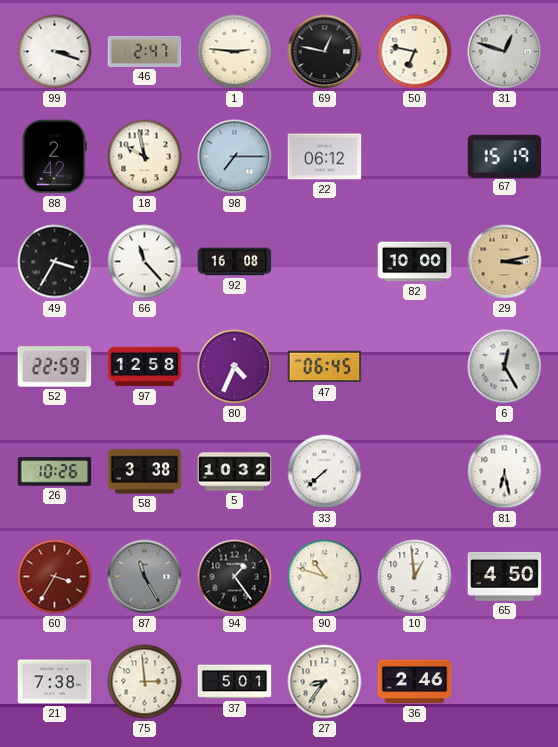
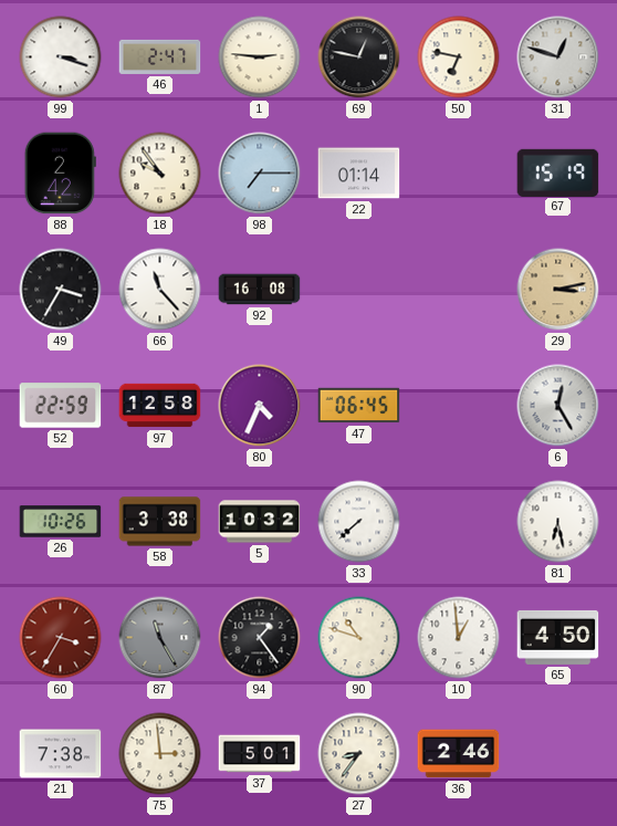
18: 9:58 -> 9:54 (160, 174)
22: 06:12 -> 01:14 (359, 174)
82: 10:00 -> none (415, 262)
